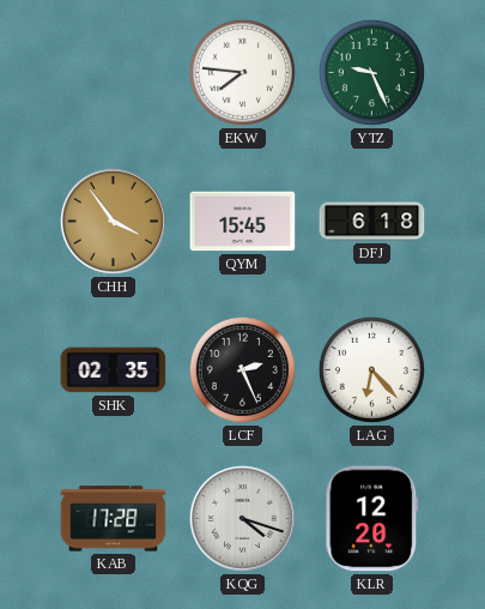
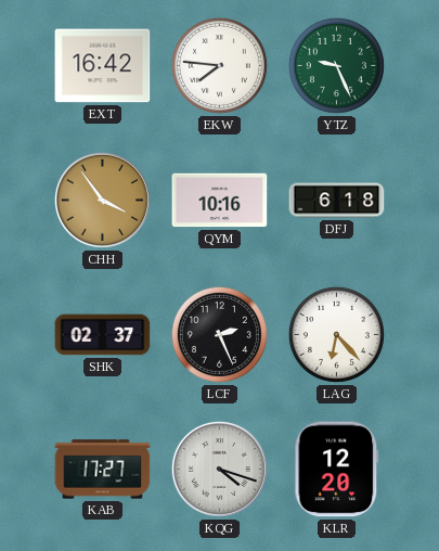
EXT: none -> 16:42 (103, 66)
QYM: 15:45 -> 10:16 (220, 201)
SHK: 02:35 -> 02:37 (103, 335)
KAB: 17:28 -> 17:27 (103, 470)
